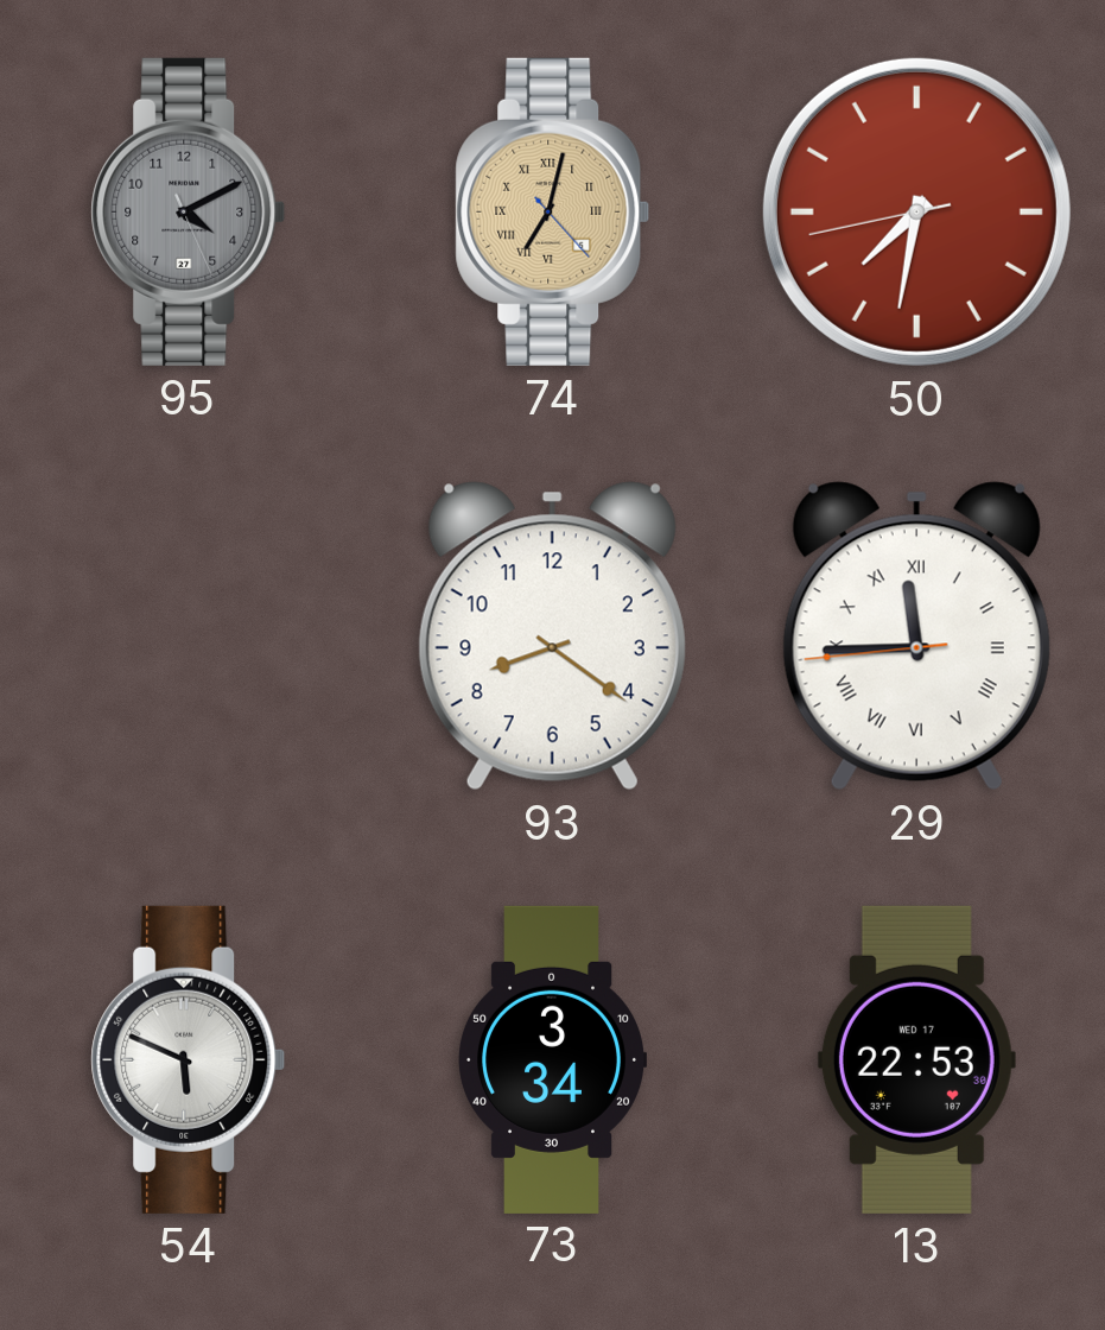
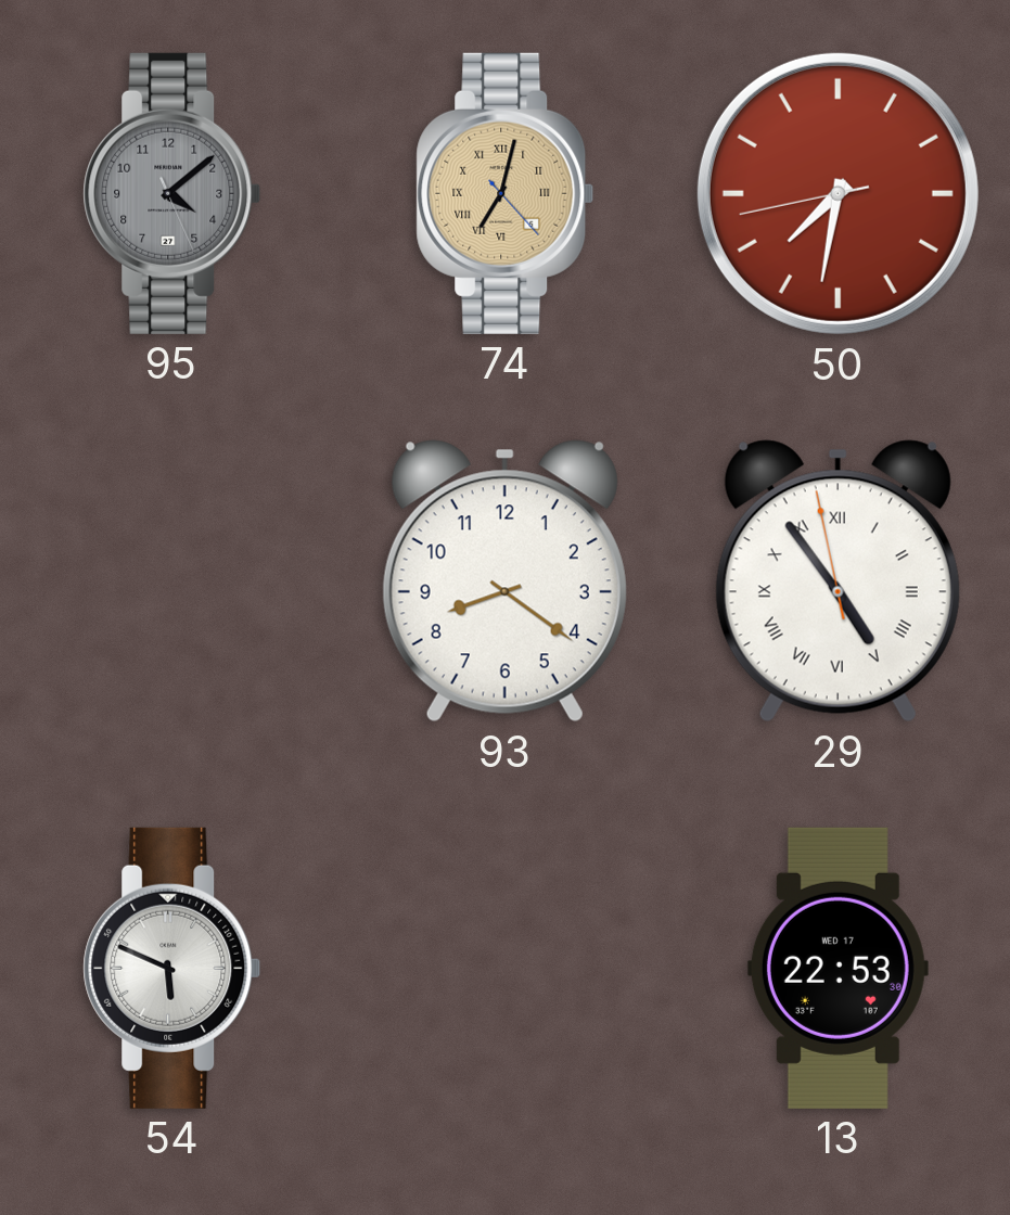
95: 4:10 -> 4:08 (172, 193)
29: 11:44 -> 4:53 (838, 581)
73: 3:34 -> none (552, 1059)
